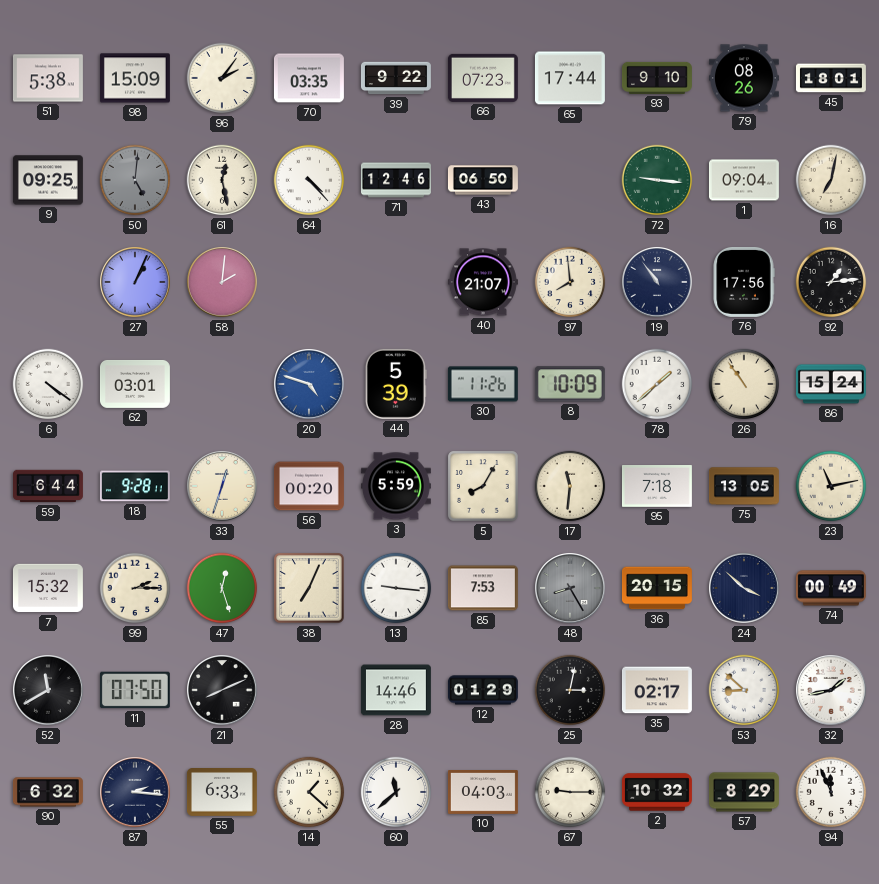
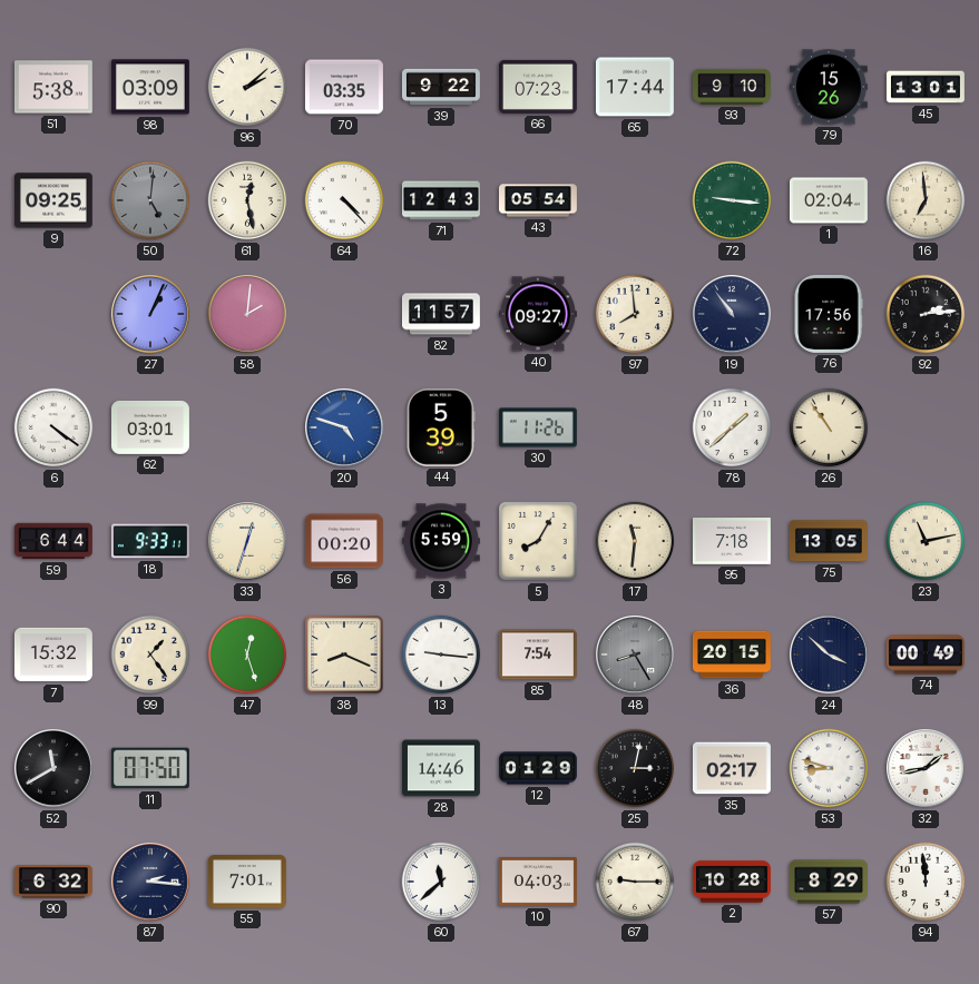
98: 15:09 -> 03:09 (150, 87)
96: 2:06 -> 2:08 (247, 87)
79: 08:26 -> 15:26 (829, 87)
45: 18:01 -> 13:01 (926, 87)
71: 12:46 -> 12:43 (441, 200)
43: 06:50 -> 05:54 (538, 200)
1: 09:04 -> 02:04 (829, 200)
16: 7:02 -> 6:59 (926, 200)
82: none -> 11:57 (441, 314)
40: 21:07 -> 09:27 (538, 314)
92: 1:14 -> 2:14 (926, 314)
8: 10:09 -> none (570, 384)
86: 15:24 -> none (831, 384)
18: 9:28 -> 9:33 (150, 541)
99: 2:15 -> 1:24 (150, 655)
38: 7:04 -> 8:19 (344, 655)
85: 7:53 -> 7:54 (538, 655)
21: 8:11 -> none (223, 691)
53: 8:52 -> 8:48 (829, 768)
55: 6:33 -> 7:01 (247, 883)
14: 1:22 -> none (309, 792)
2: 10:32 -> 10:28 (732, 882)
94: 11:56 -> 11:59 (926, 882)
